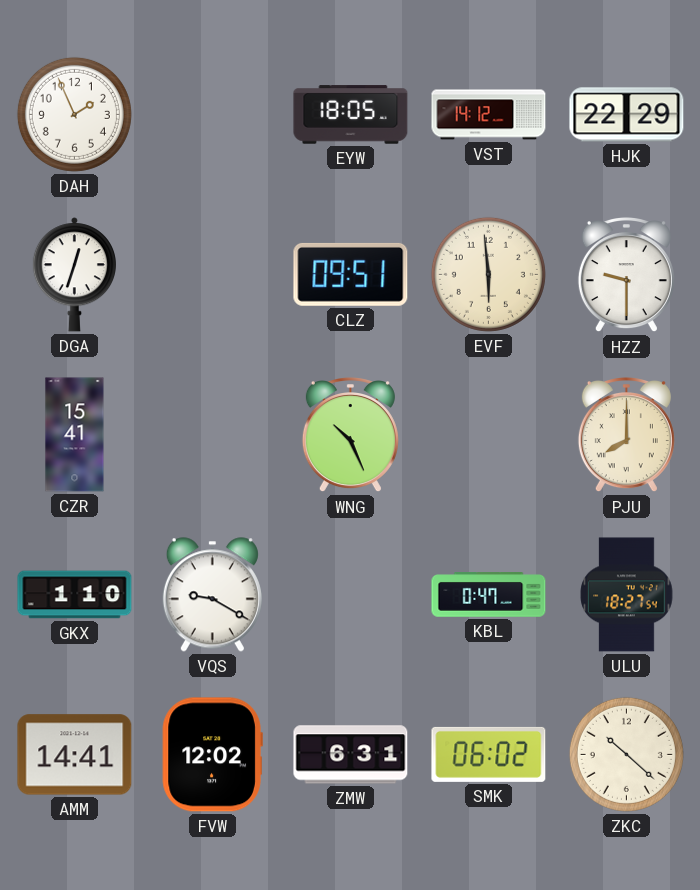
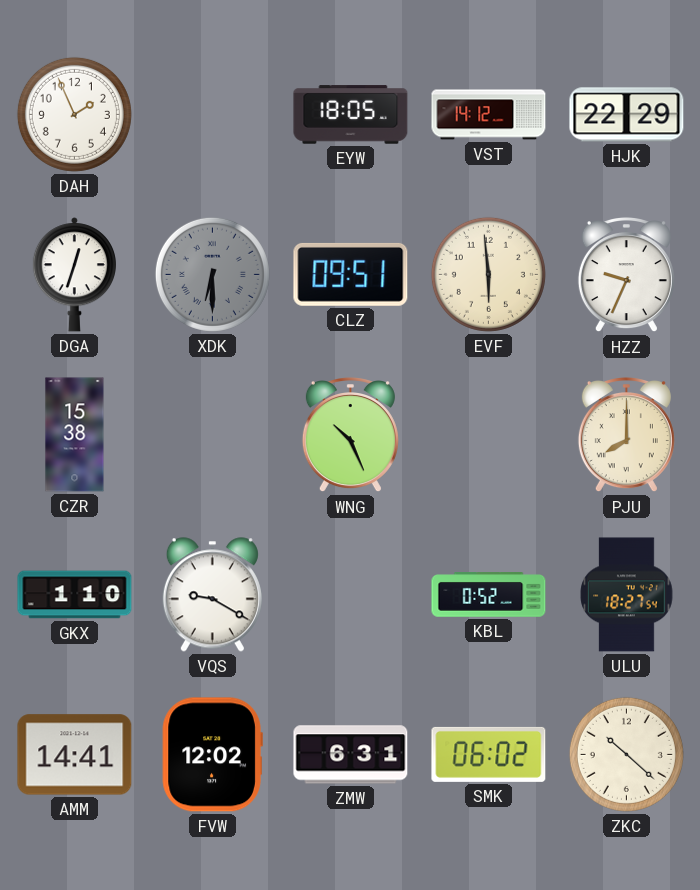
XDK: none -> 6:30 (212, 274)
HZZ: 9:30 -> 9:34 (626, 276)
CZR: 15:41 -> 15:38 (75, 435)
KBL: 0:47 -> 0:52 (489, 595)
